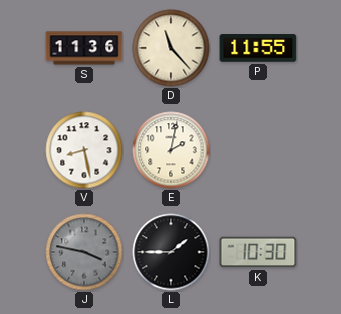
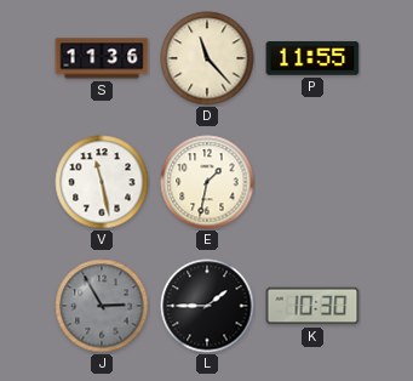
V: 8:28 -> 11:28 (102, 182)
E: 2:02 -> 1:32 (207, 182)
J: 3:47 -> 2:55 (102, 306)
